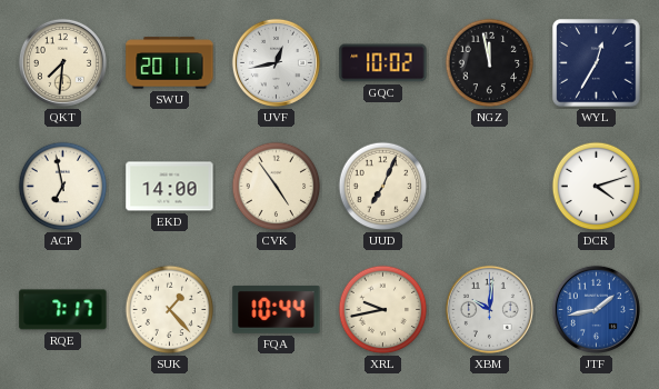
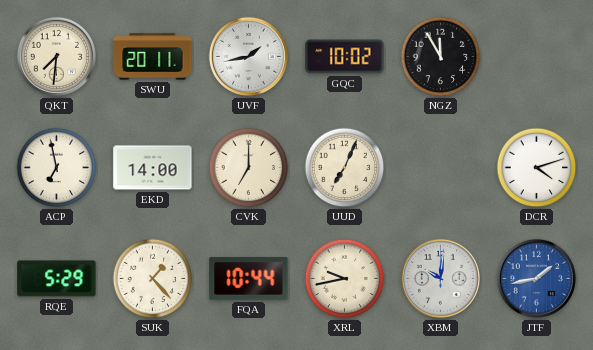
UVF: 12:43 -> 1:43 (248, 56)
NGZ: 11:58 -> 11:55 (441, 57)
WYL: 12:35 -> none (597, 63)
CVK: 4:54 -> 7:00 (249, 168)
RQE: 7:17 -> 5:29 (57, 279)
